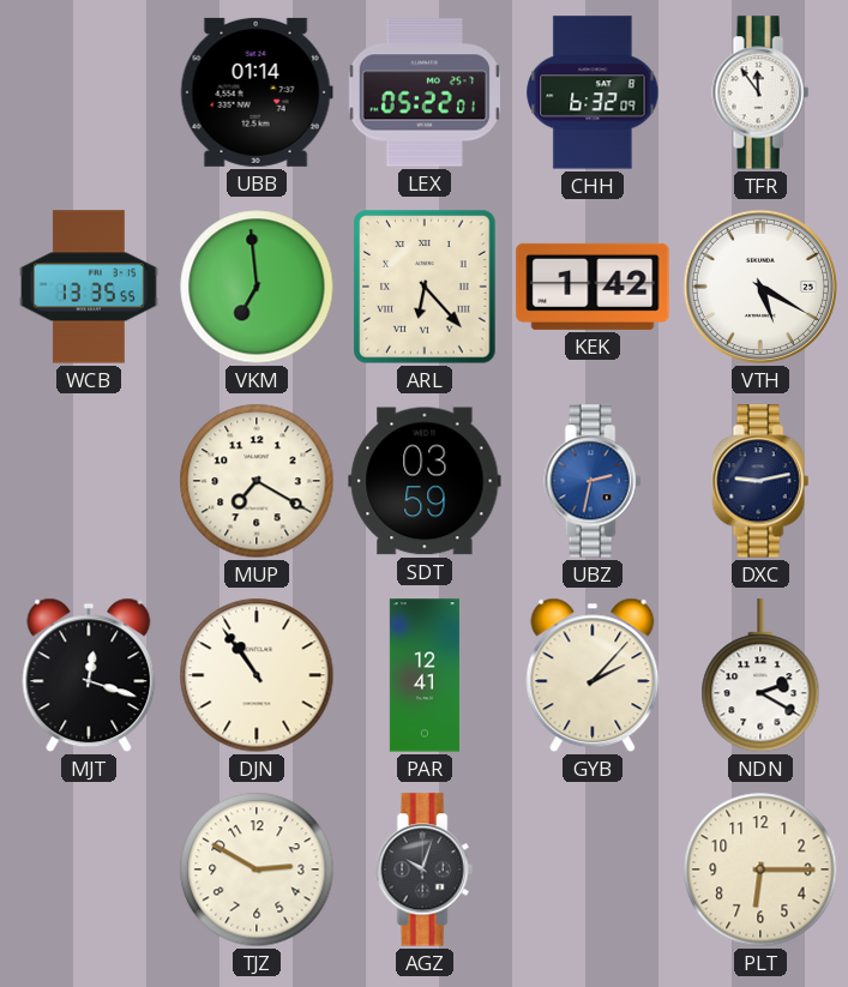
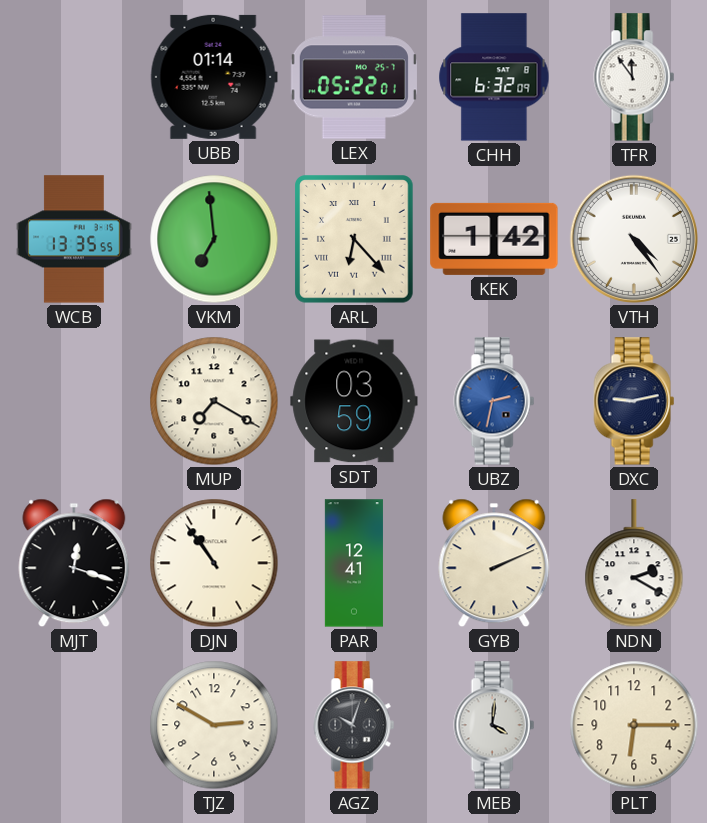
VTH: 5:20 -> 4:24 (634, 239)
GYB: 2:07 -> 2:11 (494, 563)
MEB: none -> 4:01 (494, 725)
